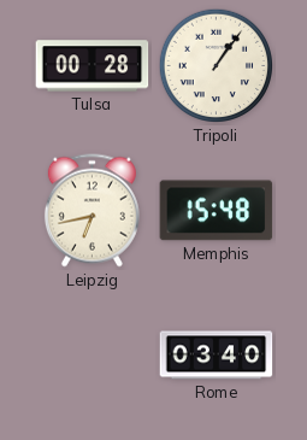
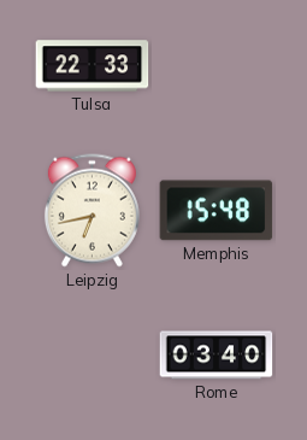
Tulsa: 00:28 -> 22:33 (93, 66)
Tripoli: 1:06 -> none (217, 66)
